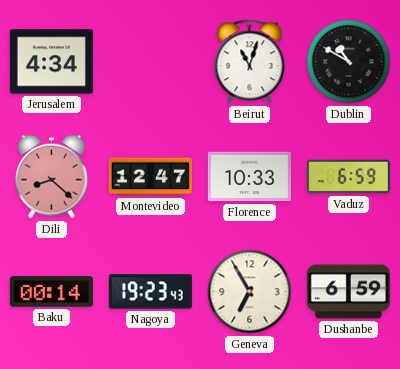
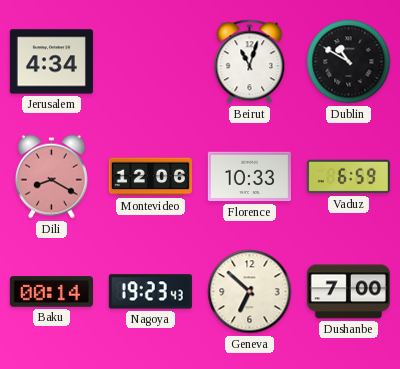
Dili: 8:22 -> 8:20 (51, 177)
Montevideo: 12:47 -> 12:06 (150, 177)
Geneva: 6:55 -> 6:52 (250, 292)
Dushanbe: 6:59 -> 7:00 (348, 292)
